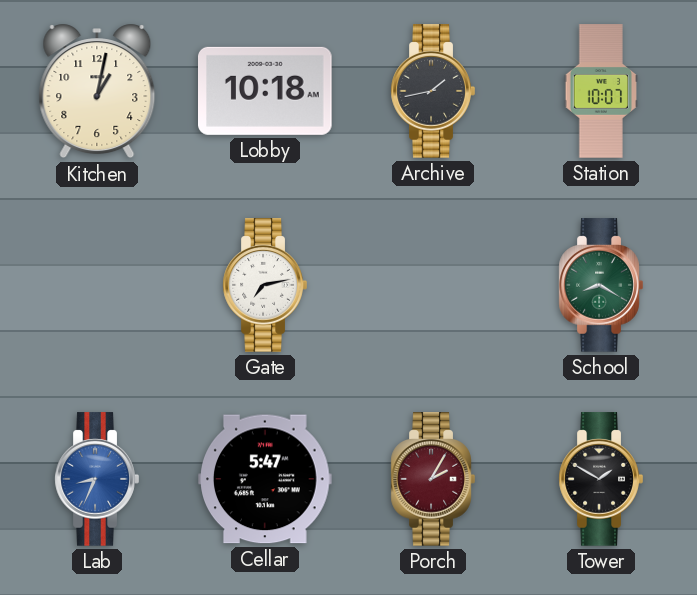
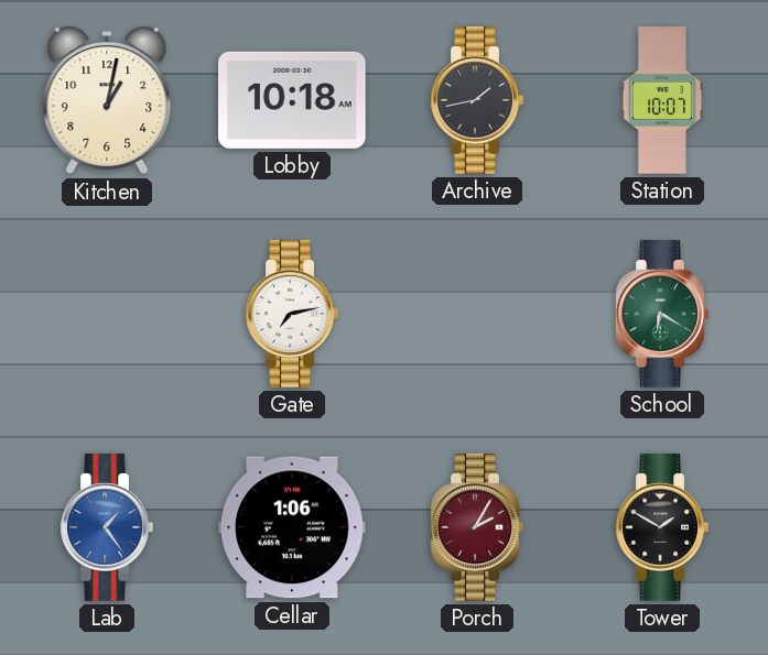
School: 8:20 -> 6:20 (662, 314)
Lab: 8:34 -> 1:24 (107, 527)
Cellar: 5:47 -> 1:06 (292, 527)
